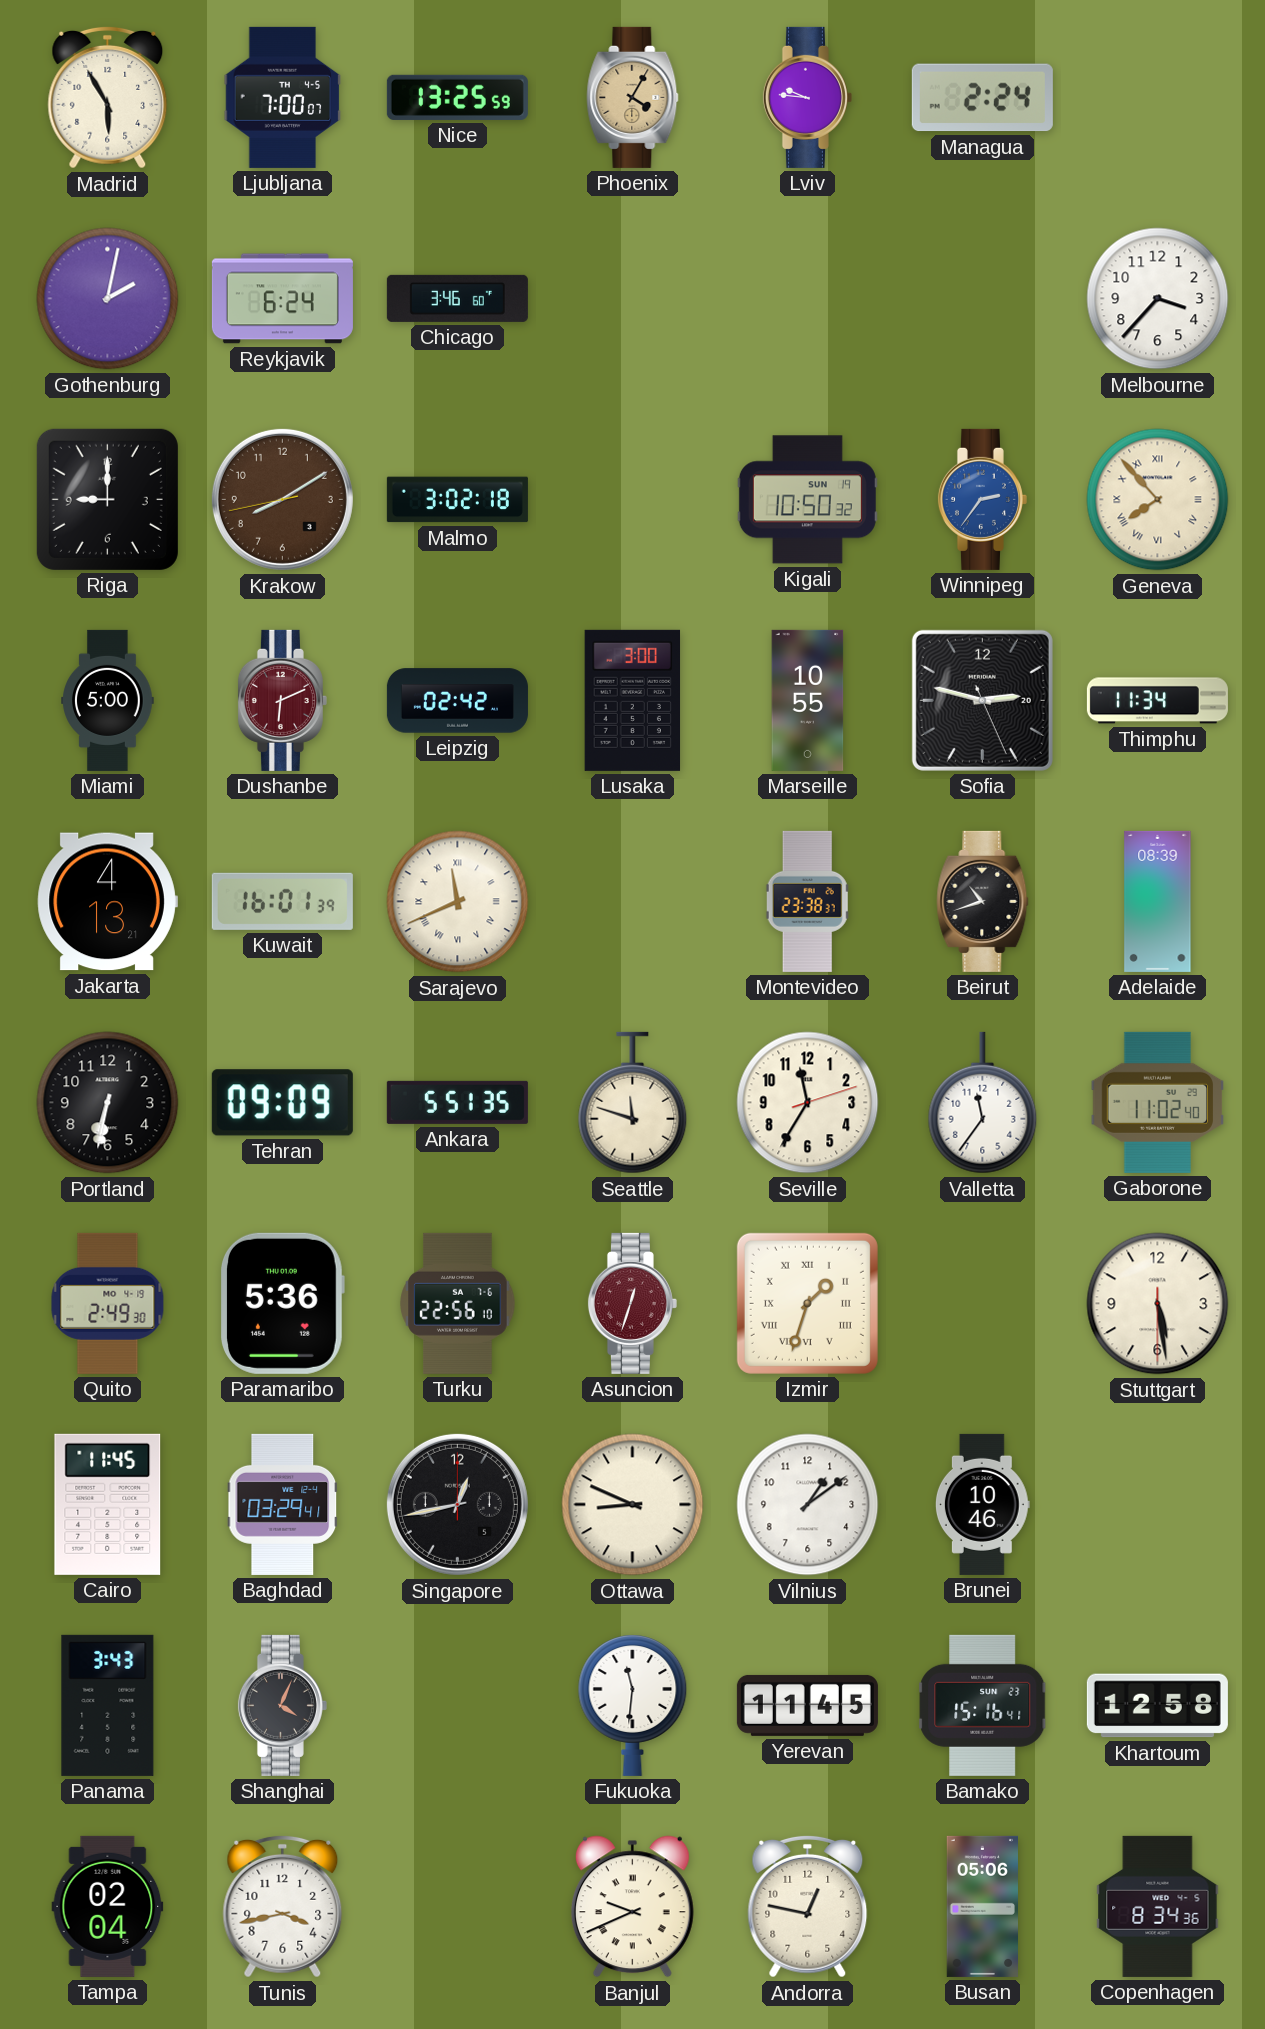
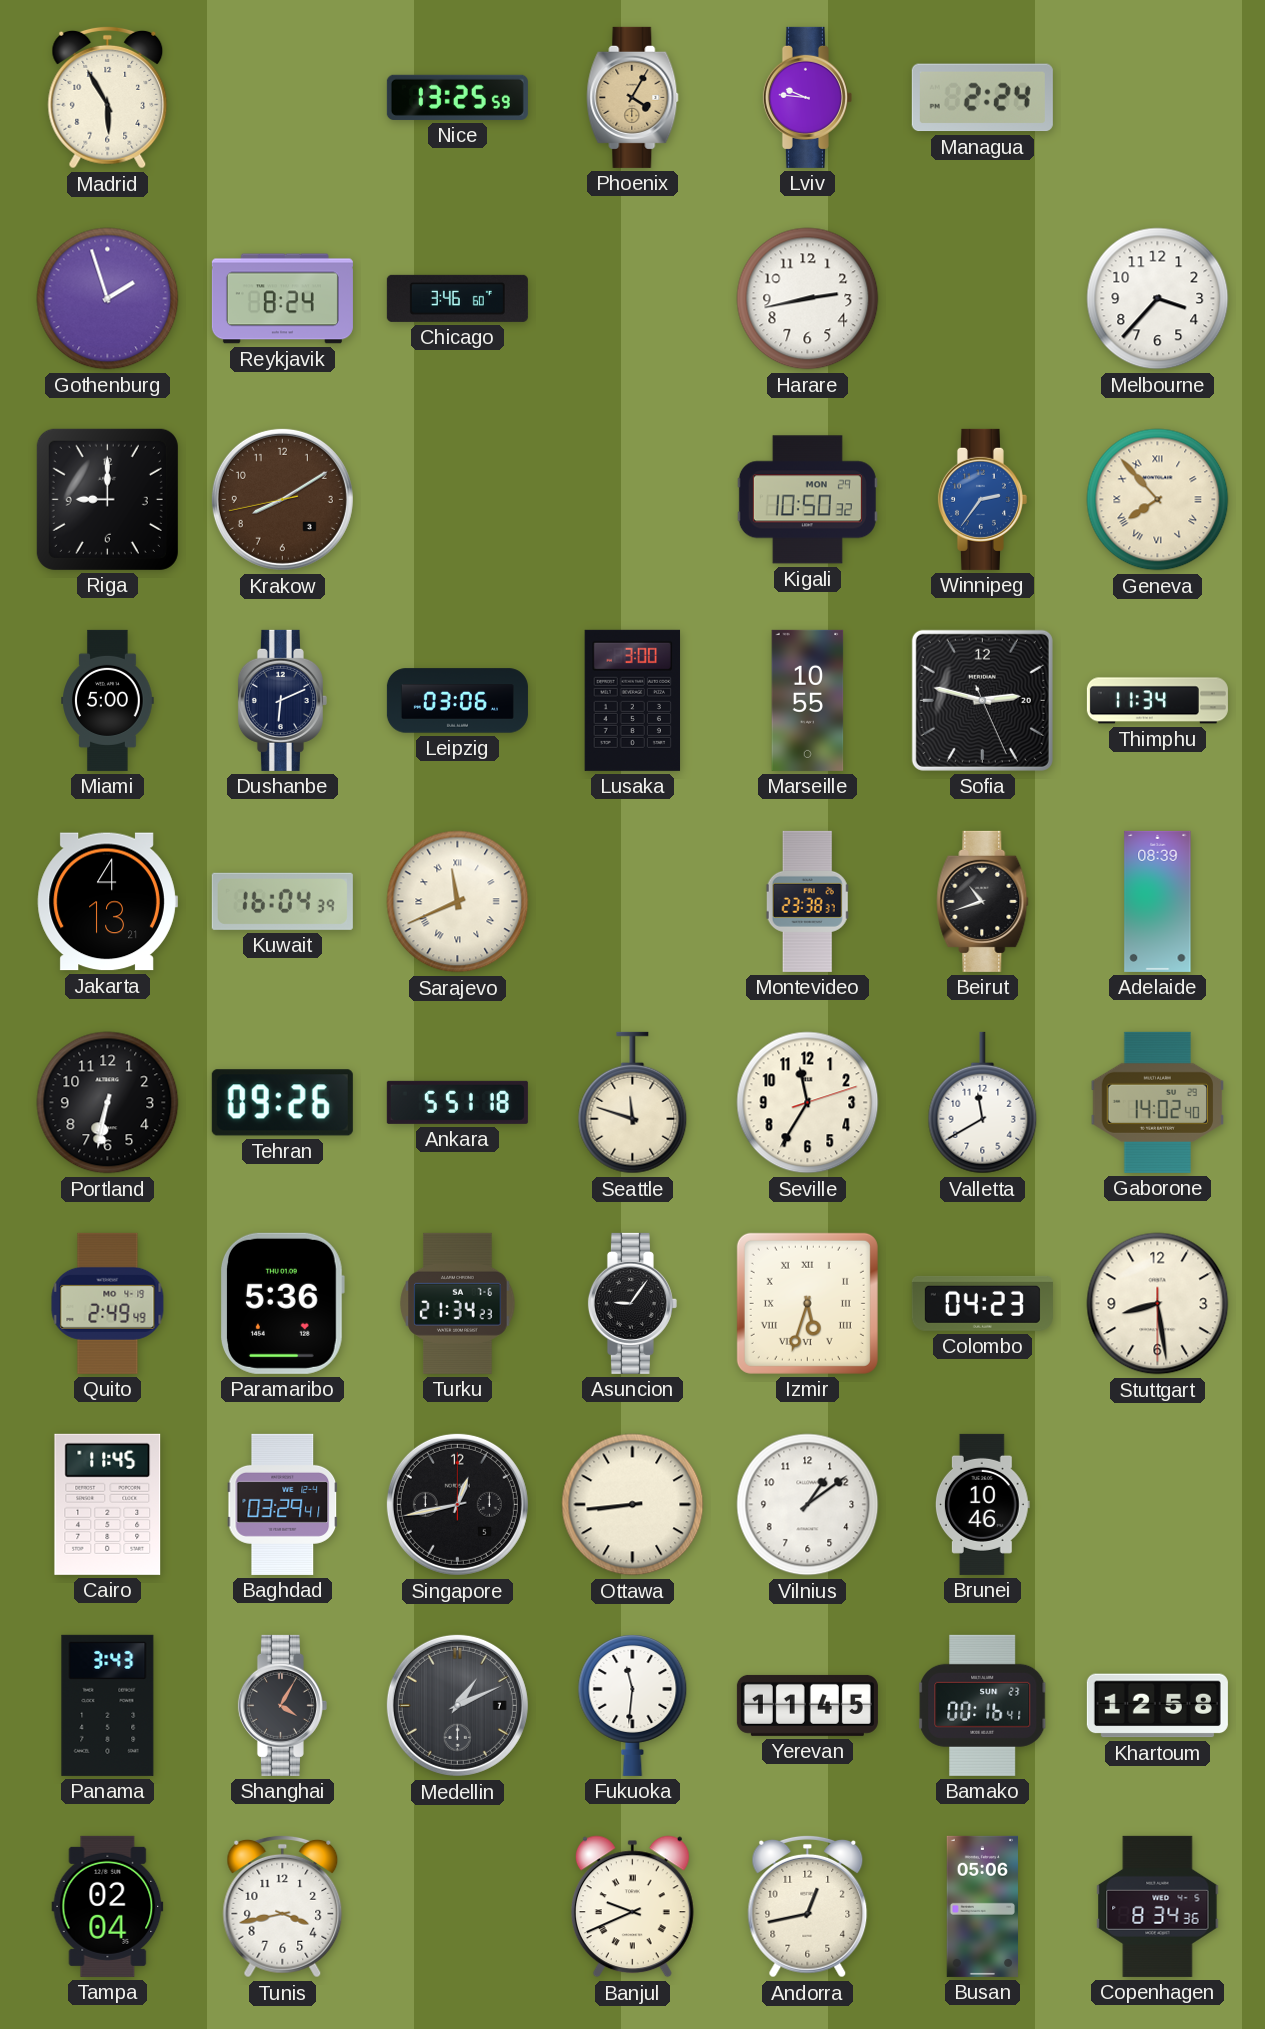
Ljubljana: 7:00 -> none (283, 97)
Gothenburg: 2:02 -> 1:57 (108, 299)
Reykjavik: 6:24 -> 8:24 (282, 299)
Harare: none -> 2:43 (808, 299)
Malmo: 3:02 -> none (457, 500)
Kigali date: SUN 19 -> MON 29 (807, 500)
Dushanbe dial: burgundy -> navy (282, 700)
Leipzig: 02:42 -> 03:06 (457, 701)
Kuwait: 16:01 -> 16:04 (282, 901)
Tehran: 09:09 -> 09:26 (282, 1103)
Ankara: 5:51:35 -> 5:51:18 (457, 1102)
Valletta: 11:36 -> 11:40 (983, 1103)
Gaborone: 11:02 -> 14:02 (1157, 1102)
Quito: 2:49:30 -> 2:49:49 (108, 1303)
Turku: 22:56 -> 21:34 (458, 1303)
Asuncion: 12:33 -> 9:06 (632, 1303)
Asuncion dial: burgundy -> black (632, 1303)
Izmir: 1:33 -> 5:33 (807, 1303)
Colombo: none -> 04:23 (982, 1303)
Stuttgart: 5:28 -> 8:28 (1158, 1304)
Ottawa: 8:49 -> 8:44 (633, 1505)
Shanghai: 4:04 -> 4:05 (282, 1705)
Medellin: none -> 1:11 (457, 1705)
Bamako: 15:16 -> 00:16 (983, 1705)
Andorra: 12:47 -> 12:43 (808, 1906)
